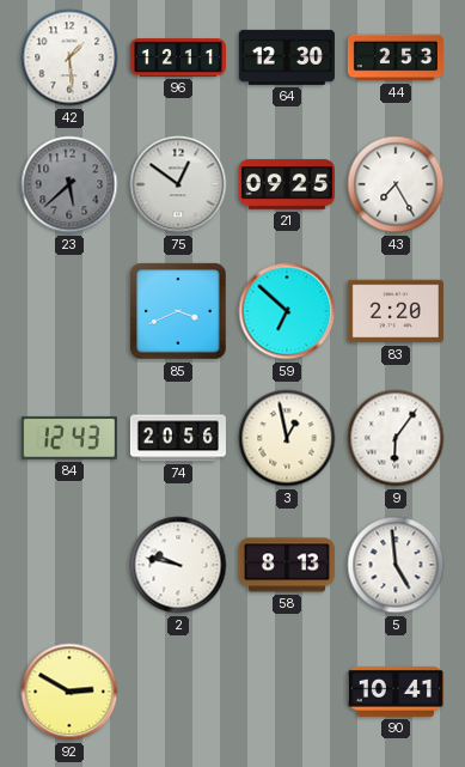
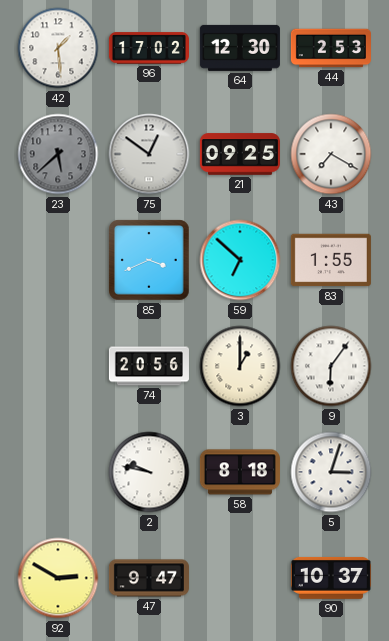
96: 12:11 -> 17:02 (149, 48)
43: 7:25 -> 7:20 (331, 154)
83: 2:20 -> 1:55 (331, 260)
84: 12:43 -> none (69, 438)
3: 12:58 -> 1:00 (240, 366)
58: 8:13 -> 8:18 (240, 472)
5: 4:59 -> 3:03 (331, 472)
47: none -> 9:47 (149, 578)
90: 10:41 -> 10:37 (331, 578)
